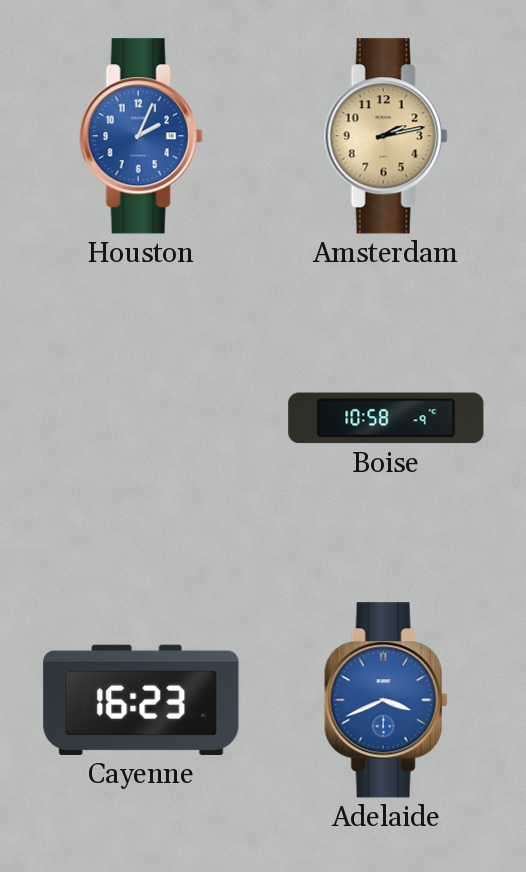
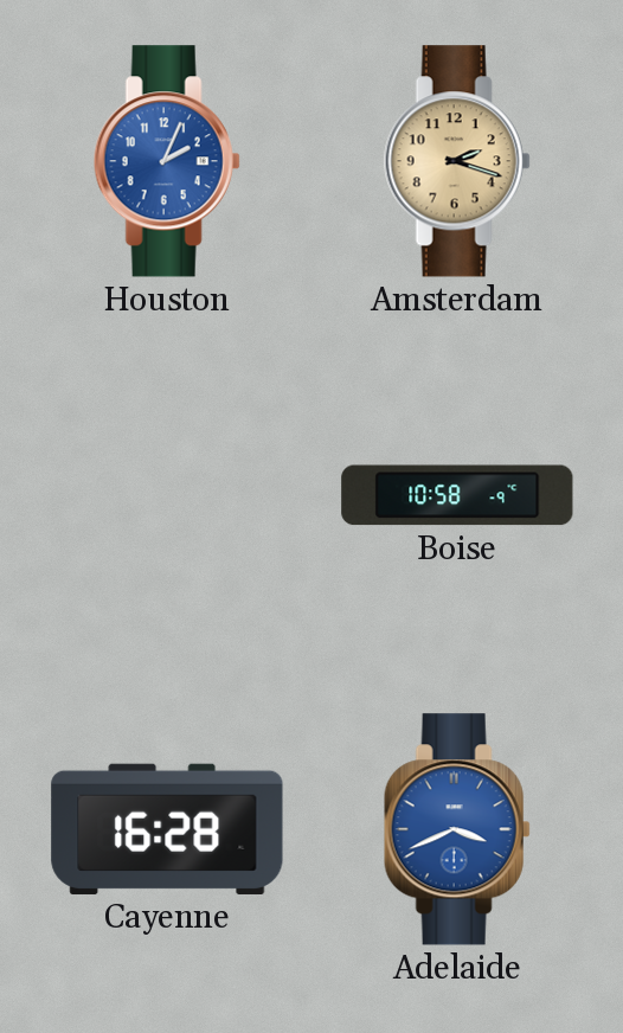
Amsterdam: 2:13 -> 2:18 (457, 161)
Cayenne: 16:23 -> 16:28 (167, 829)
